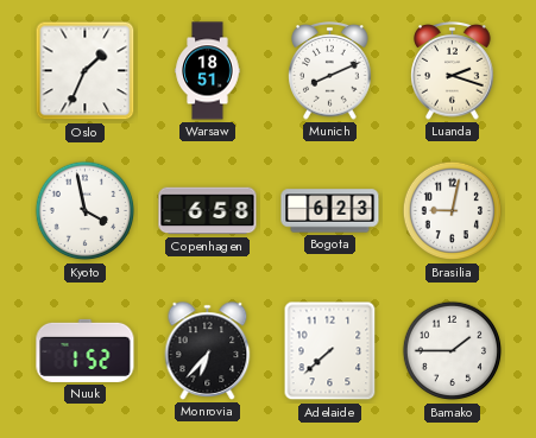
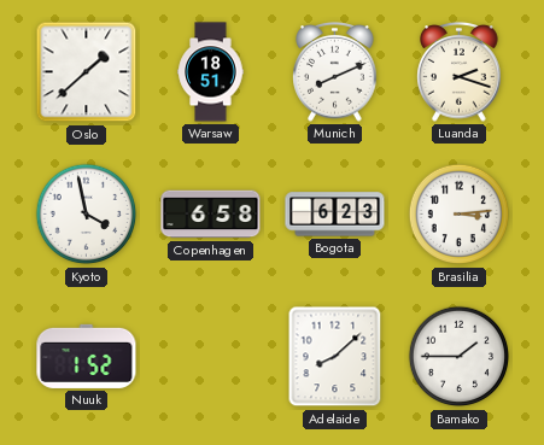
Oslo: 1:34 -> 1:38 (87, 72)
Brasilia: 9:02 -> 3:14 (460, 215)
Monrovia: 6:37 -> none (208, 351)
Adelaide: 7:38 -> 8:08 (335, 357)
